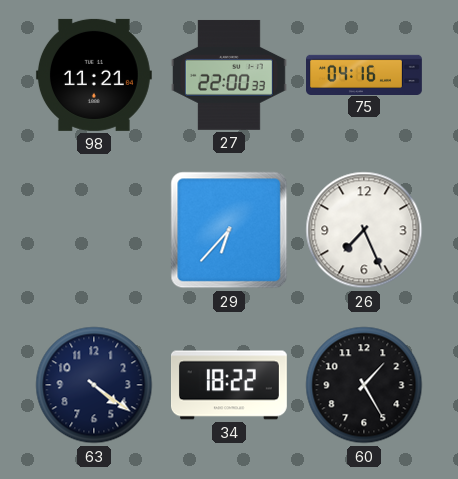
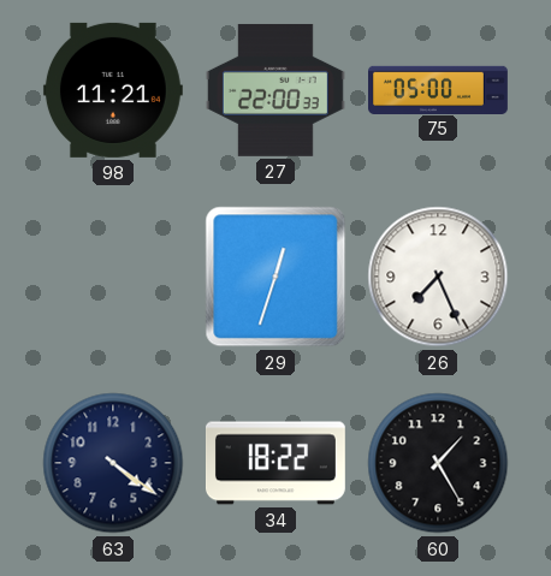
75: 04:16 -> 05:00 (439, 89)
29: 6:37 -> 12:33 (275, 277)
